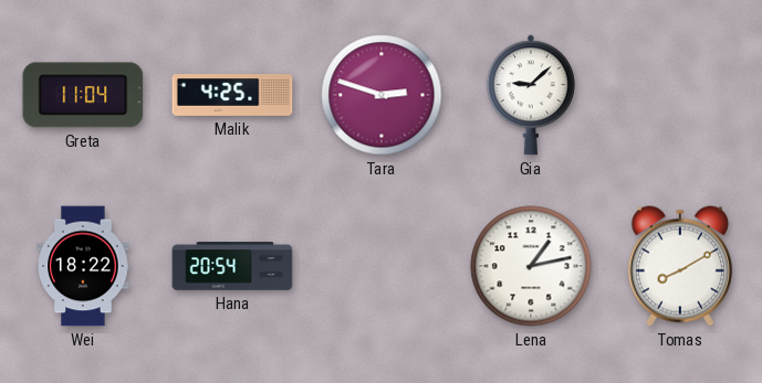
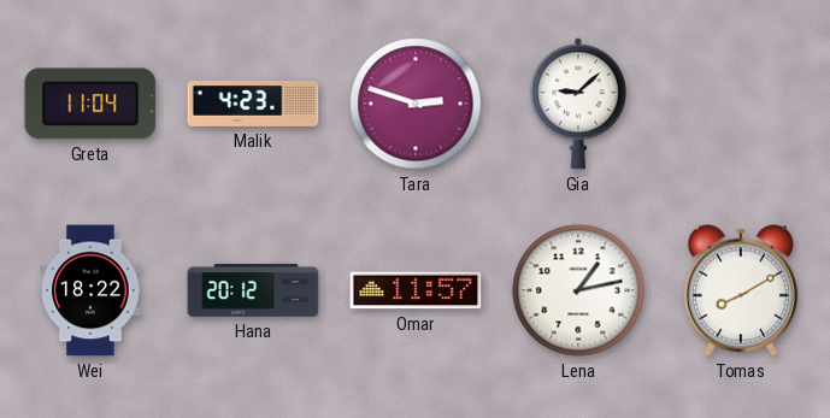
Malik: 4:25 -> 4:23 (253, 104)
Hana: 20:54 -> 20:12 (253, 290)
Omar: none -> 11:57 (416, 290)
